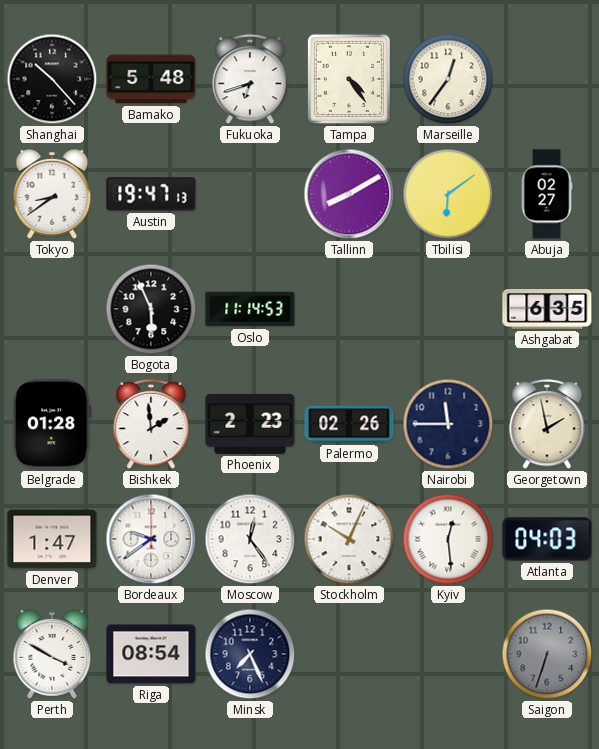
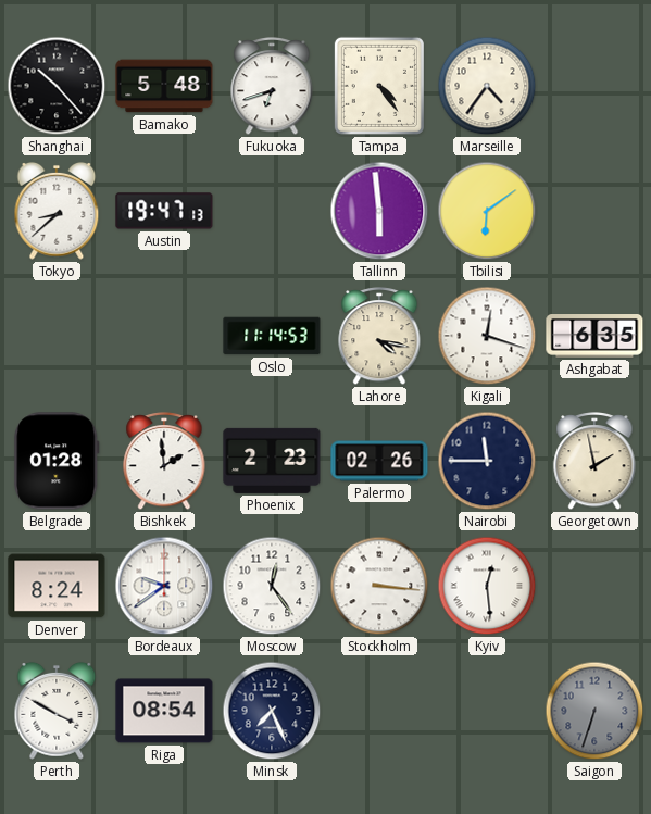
Marseille: 12:36 -> 4:36 (487, 86)
Tokyo: 8:39 -> 8:38 (57, 211)
Tallinn: 8:10 -> 5:59 (379, 211)
Abuja: 02:27 -> none (547, 194)
Bogota: 5:56 -> none (151, 309)
Lahore: none -> 4:17 (379, 337)
Kigali: none -> 12:18 (487, 336)
Denver: 1:47 -> 8:24 (57, 586)
Stockholm: 10:04 -> 3:16 (379, 586)
Atlanta: 04:03 -> none (547, 539)
